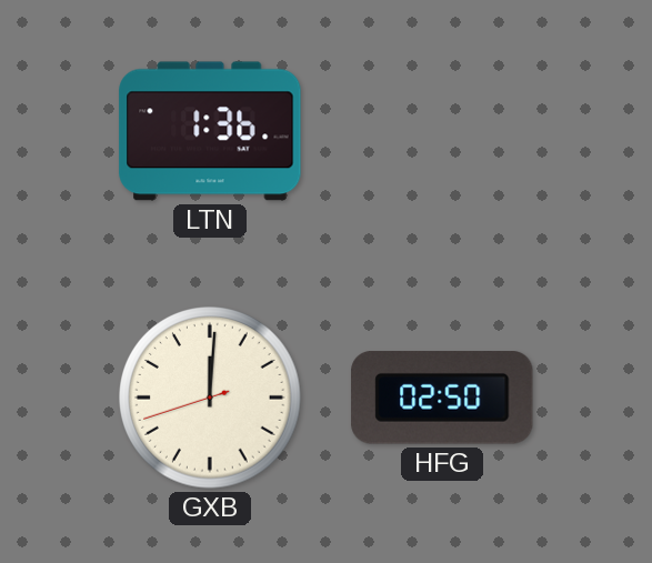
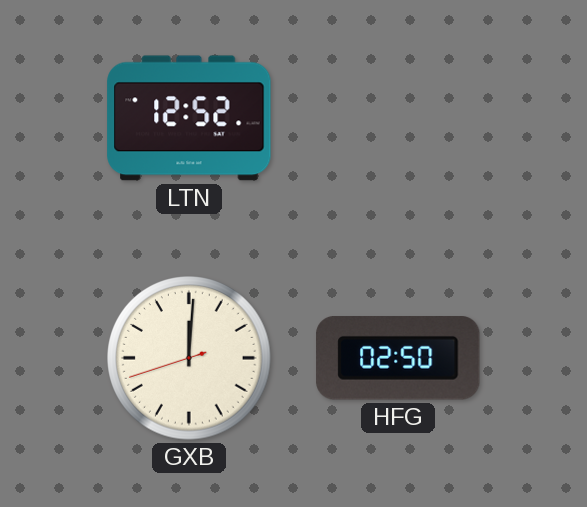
LTN: 1:36 -> 12:52 (189, 118)
